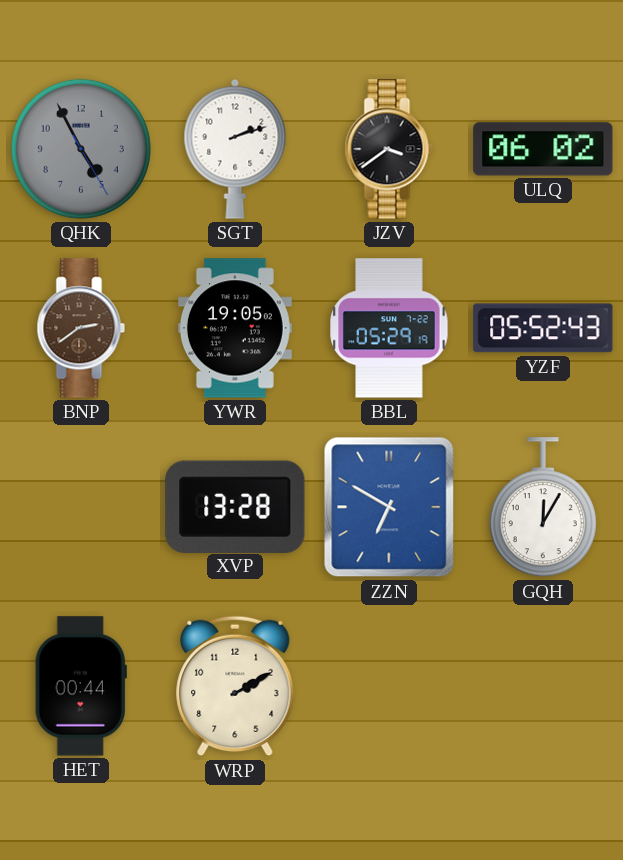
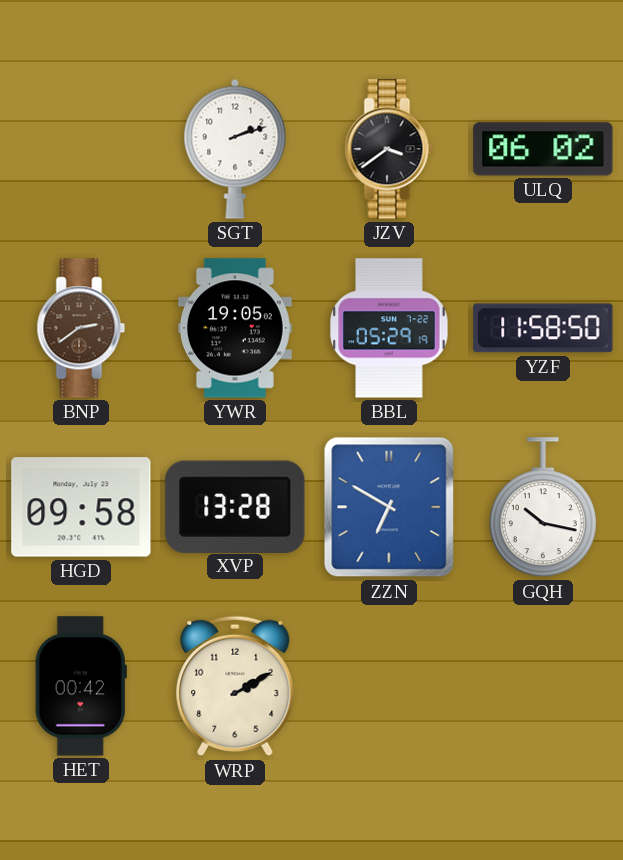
QHK: 4:55 -> none (81, 149)
YZF: 05:52 -> 11:58 (543, 328)
HGD: none -> 09:58 (81, 507)
GQH: 12:05 -> 10:17 (543, 508)
HET: 00:44 -> 00:42 (81, 686)
